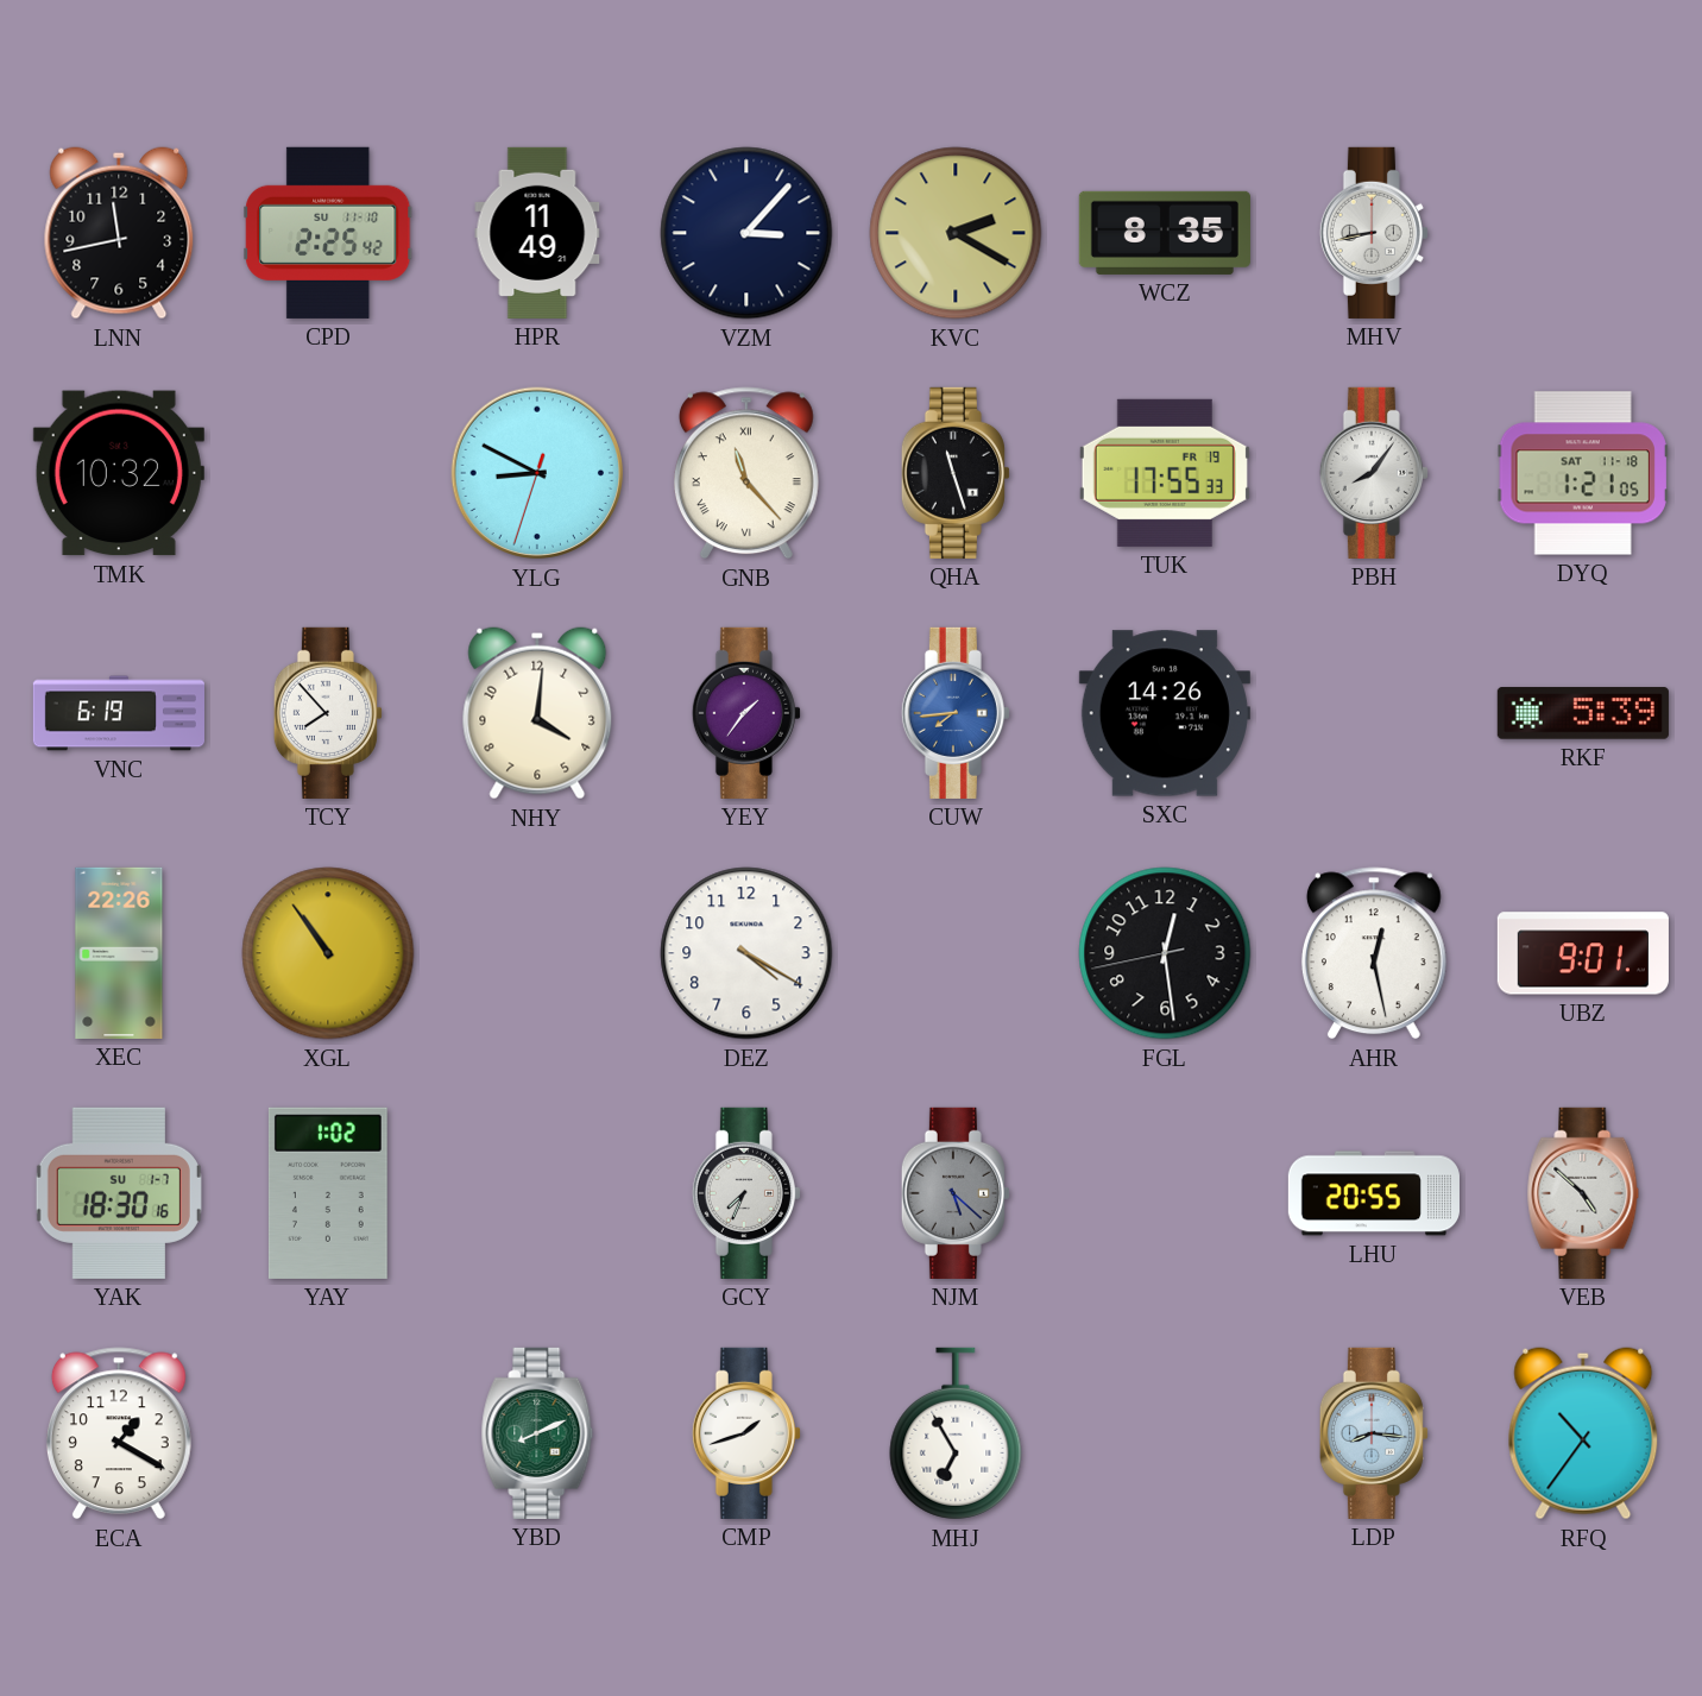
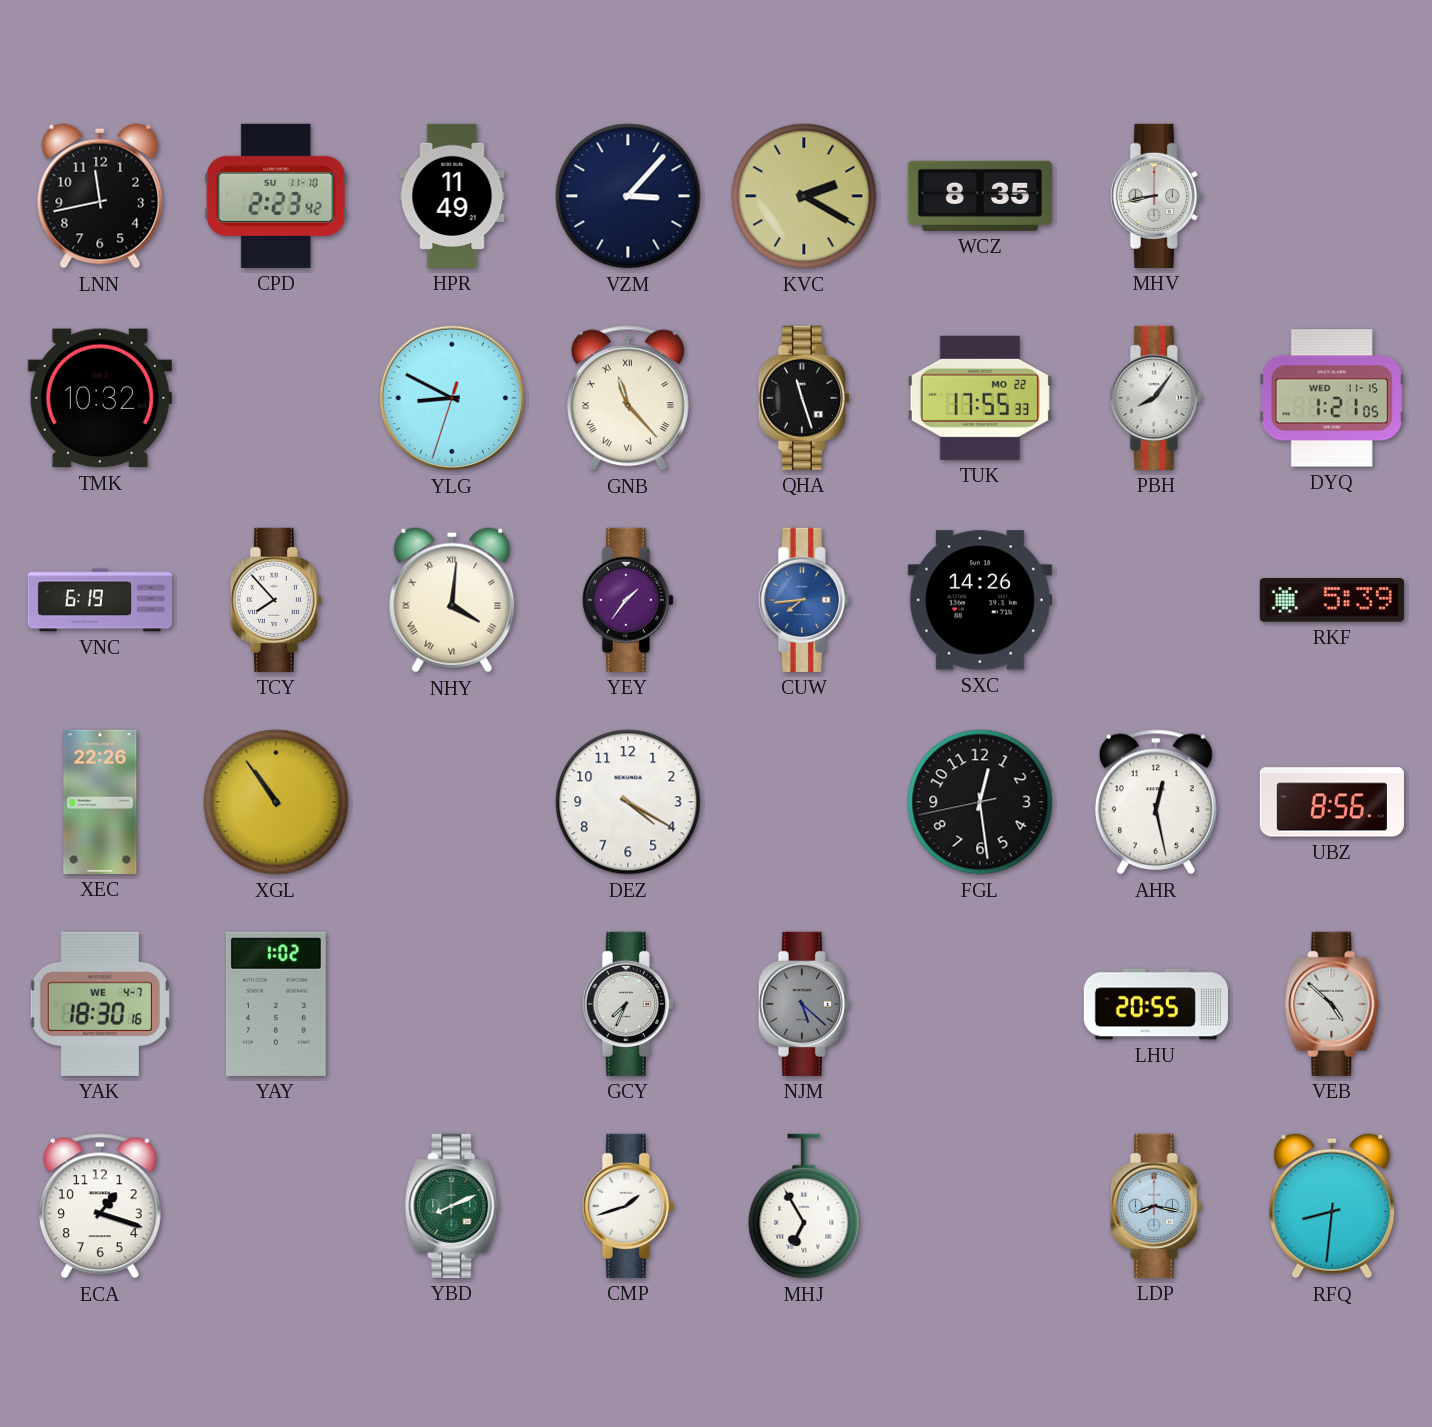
CPD: 2:25 -> 2:23 (276, 196)
TUK date: FR 19 -> MO 22 (980, 398)
DYQ date: SAT 11-18 -> WED 11-15 (1332, 398)
NHY numerals: Arabic -> Roman (452, 600)
UBZ: 9:01 -> 8:56 (1332, 802)
YAK date: SU 1-7 -> WE 4-7 (100, 1004)
ECA: 1:20 -> 1:18 (100, 1206)
LDP: 8:16 -> 8:17 (1156, 1206)
RFQ: 10:36 -> 8:31 (1332, 1206)
